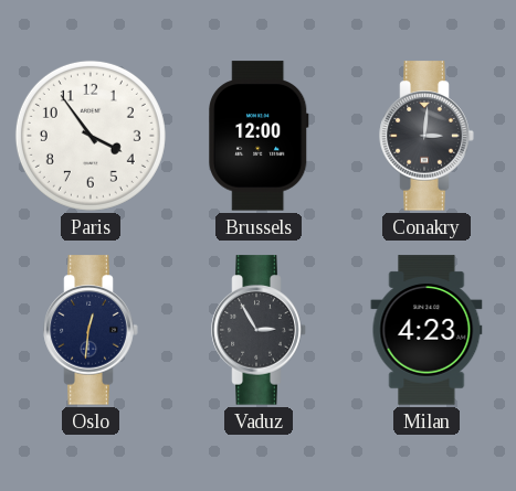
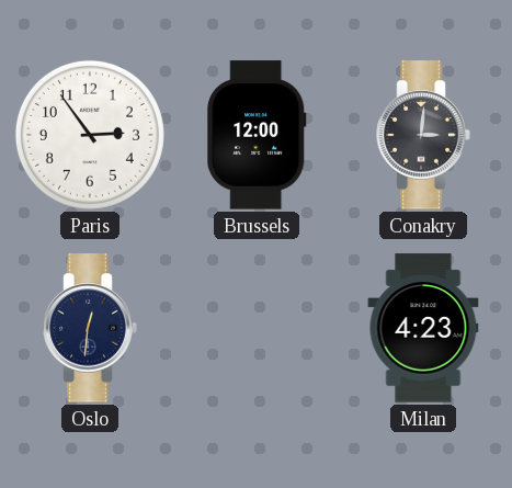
Paris: 3:54 -> 2:54 (90, 135)
Vaduz: 2:55 -> none (259, 330)
